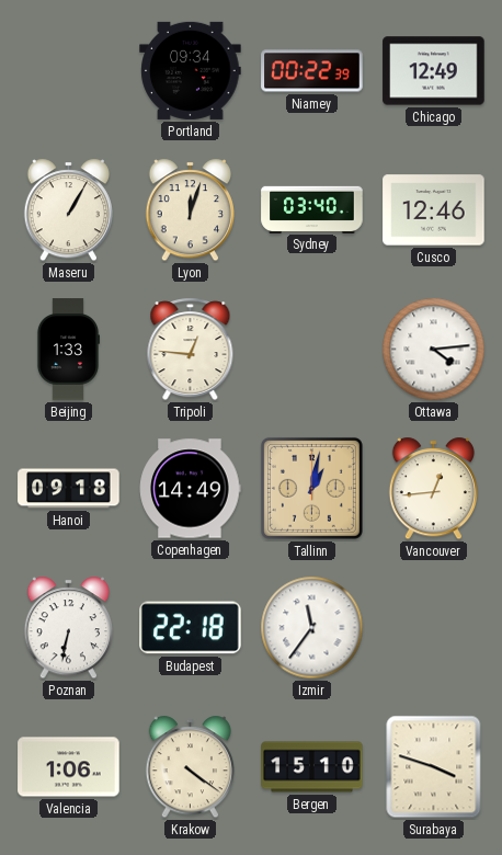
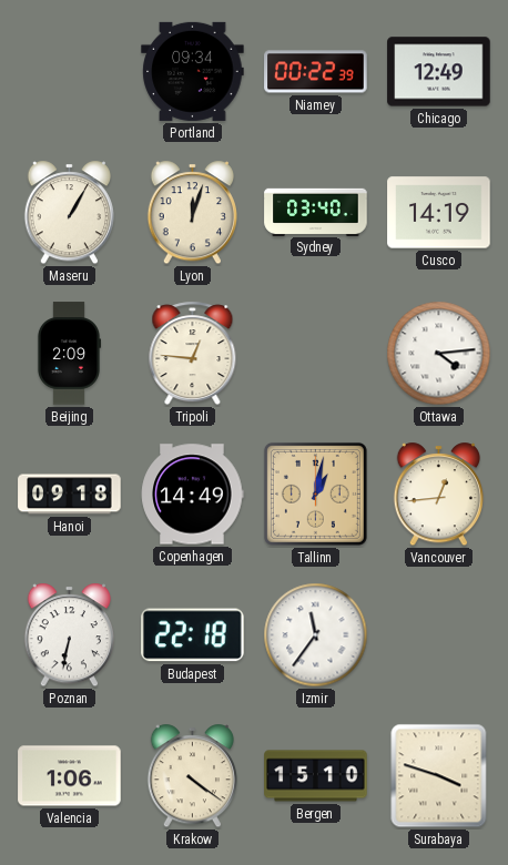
Cusco: 12:46 -> 14:19 (439, 213)
Beijing: 1:33 -> 2:09 (68, 354)
